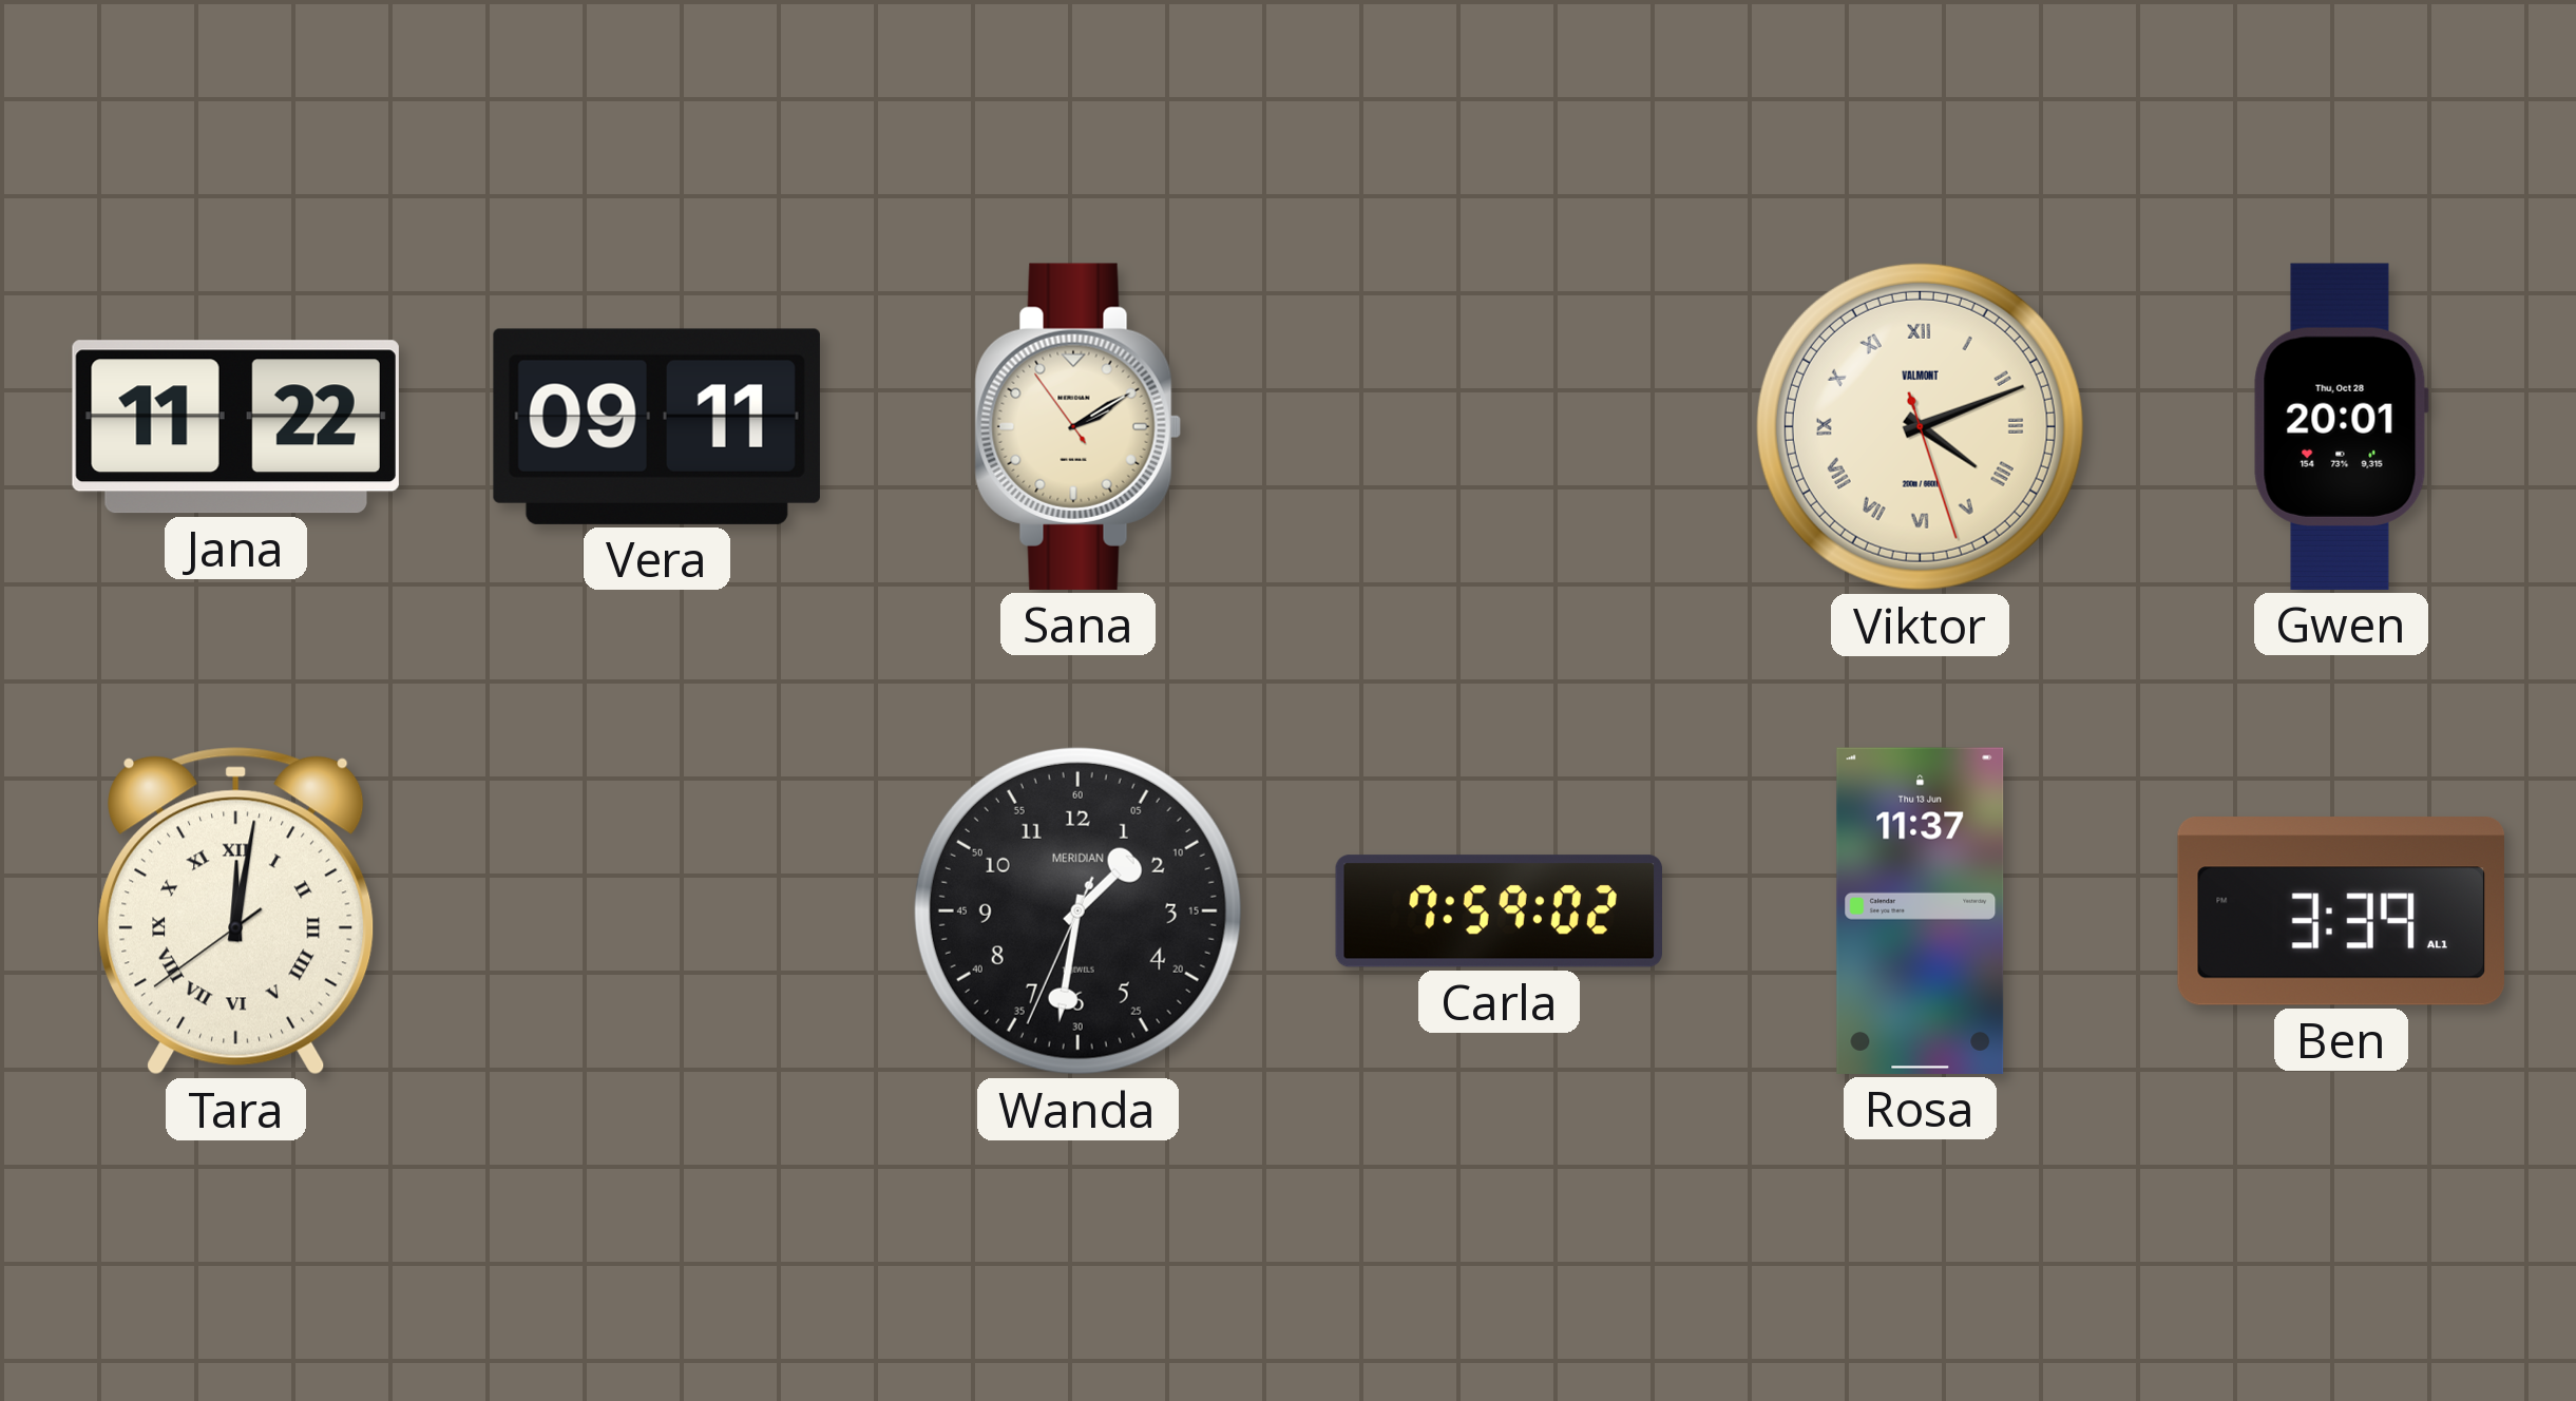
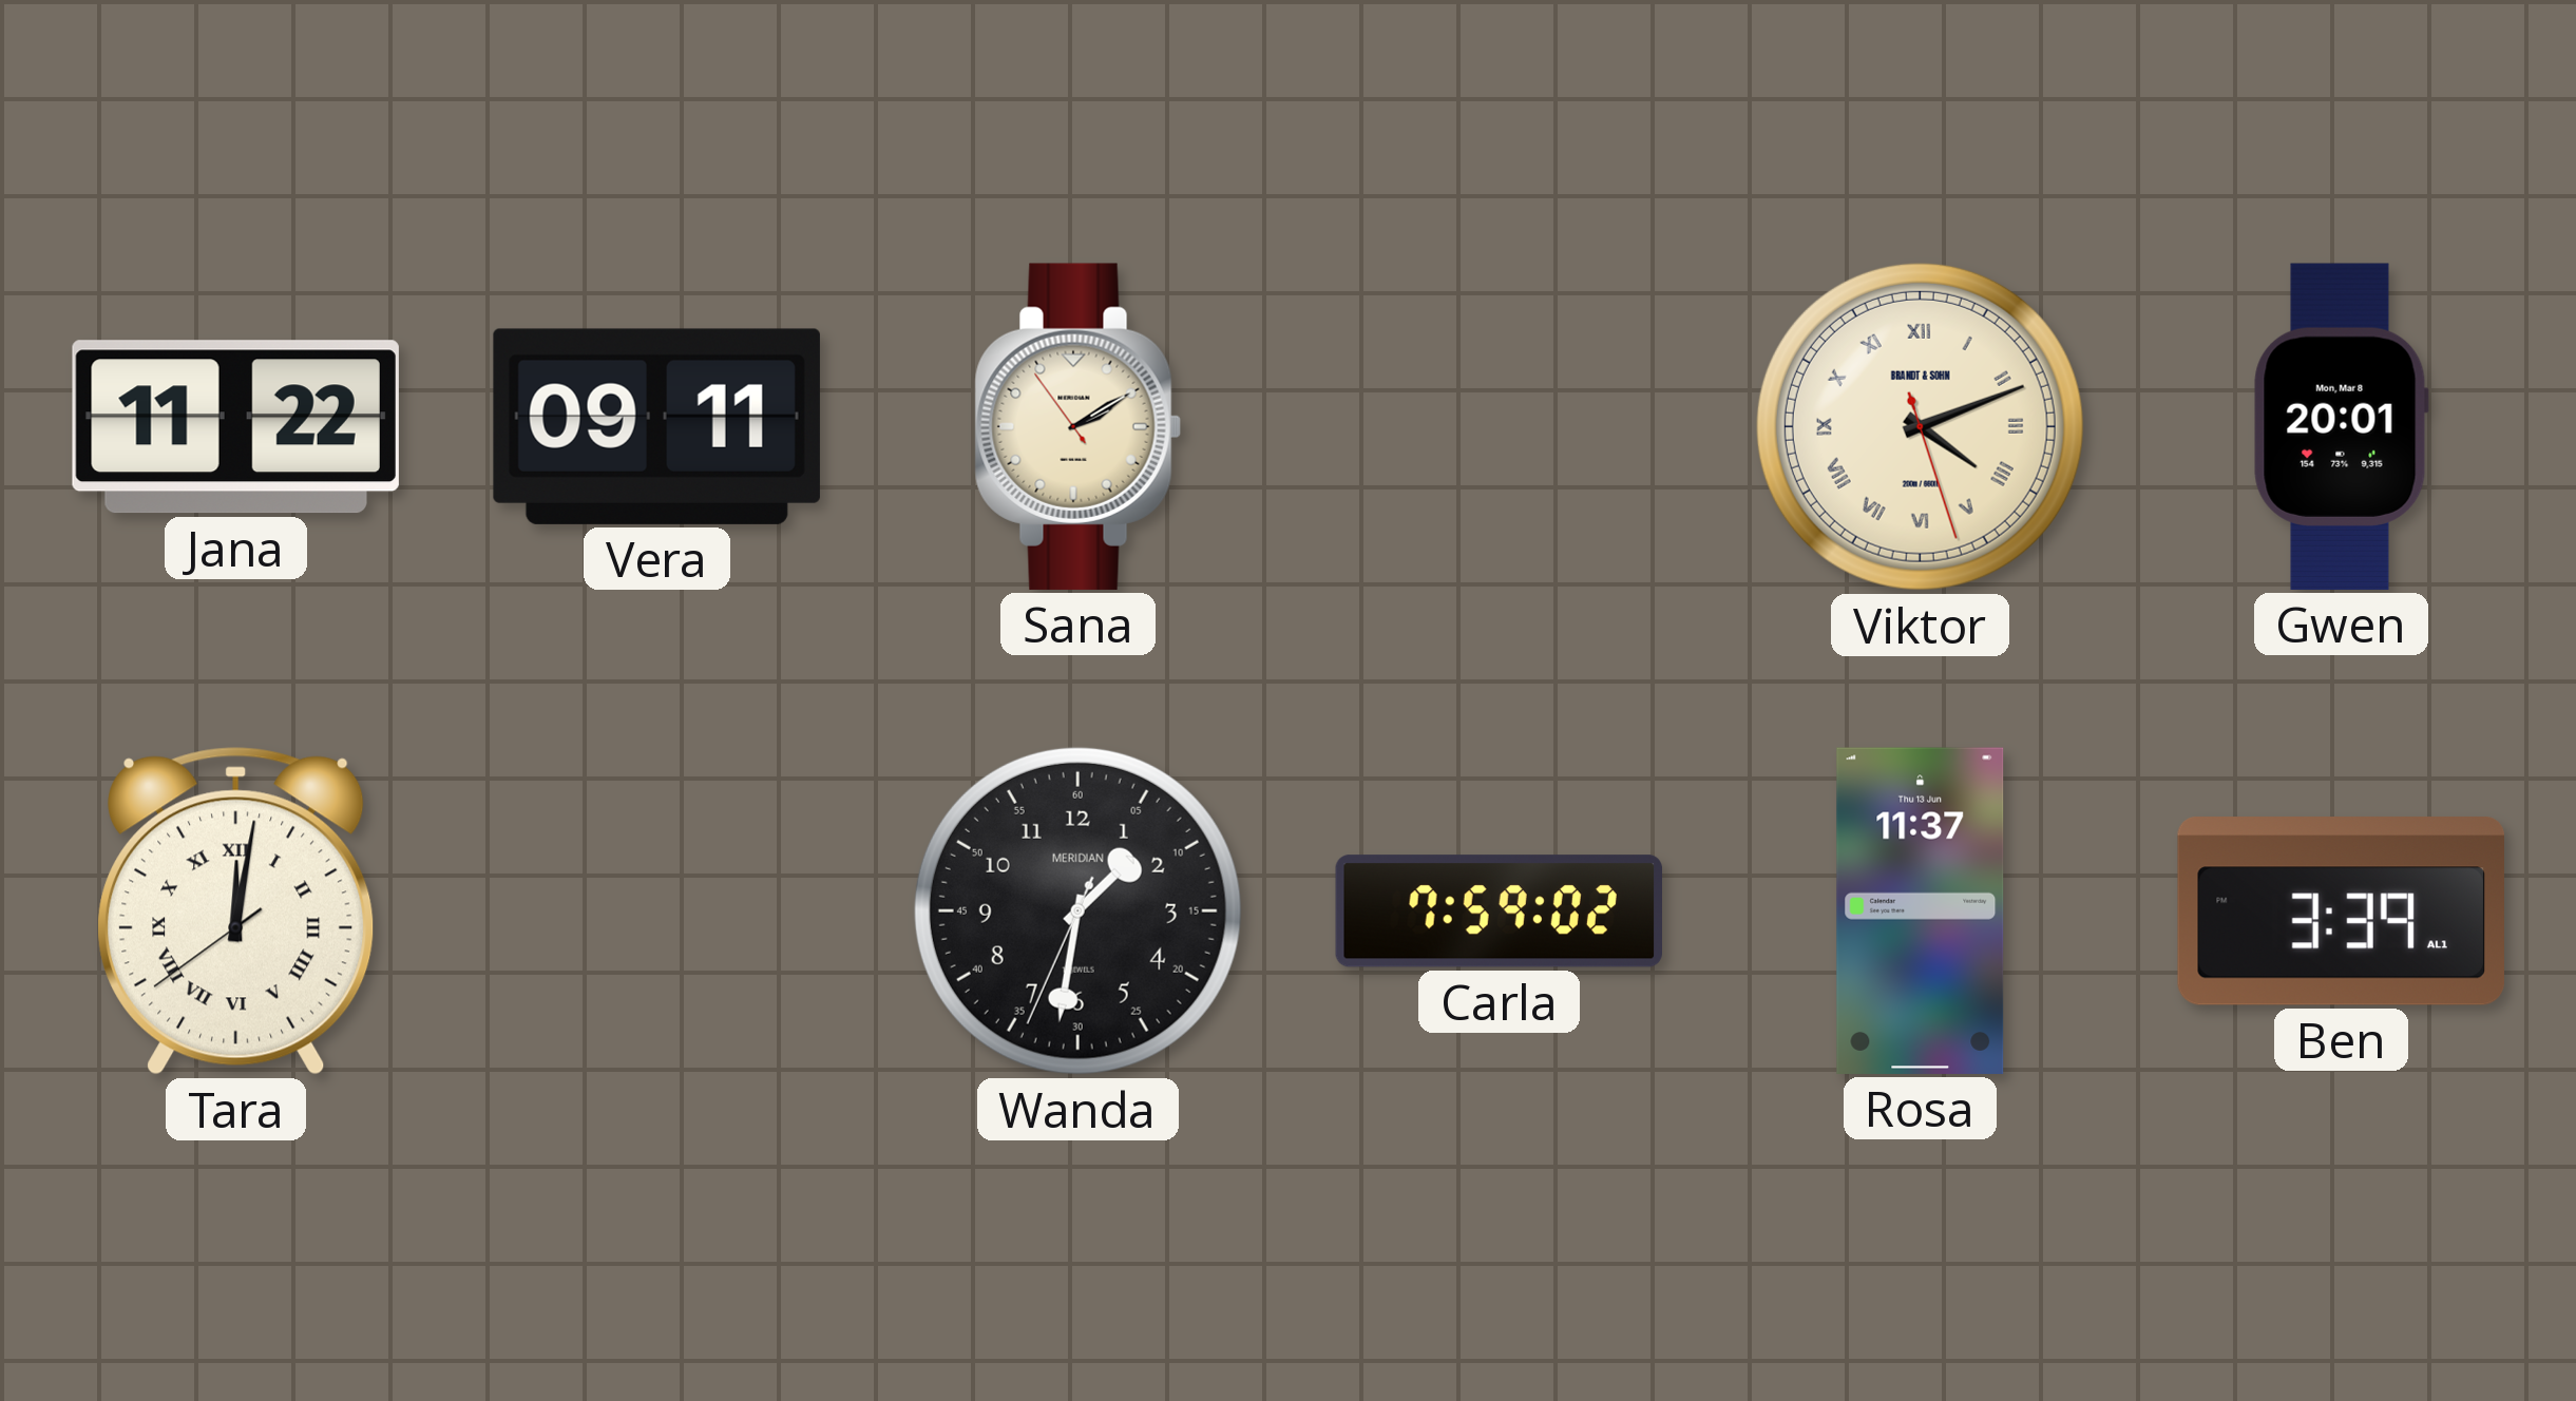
Viktor brand: VALMONT -> BRANDT & SOHN (1920, 426)
Gwen date: Thu, Oct 28 -> Mon, Mar 8 (2341, 426)
